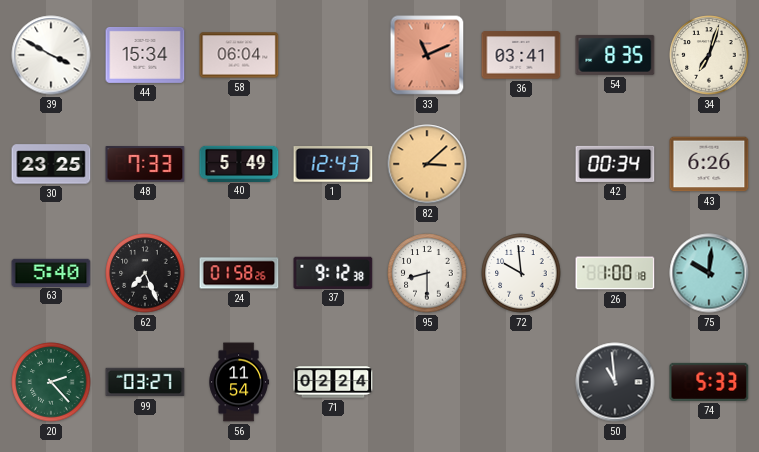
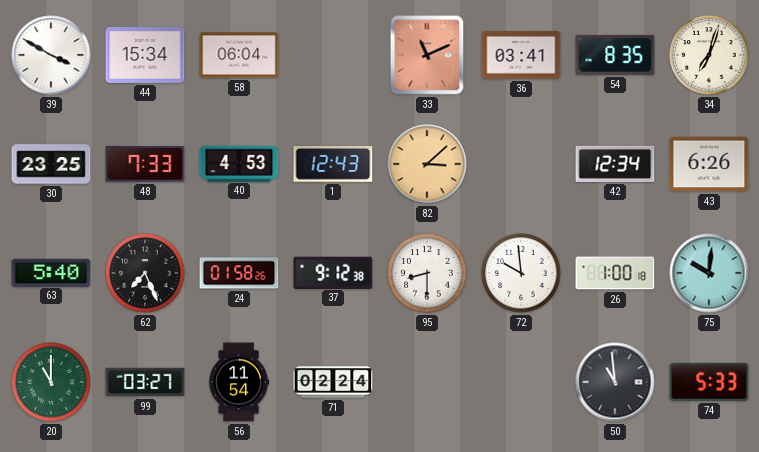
40: 5:49 -> 4:53 (239, 163)
42: 00:34 -> 12:34 (615, 164)
20: 2:23 -> 11:00 (51, 382)
